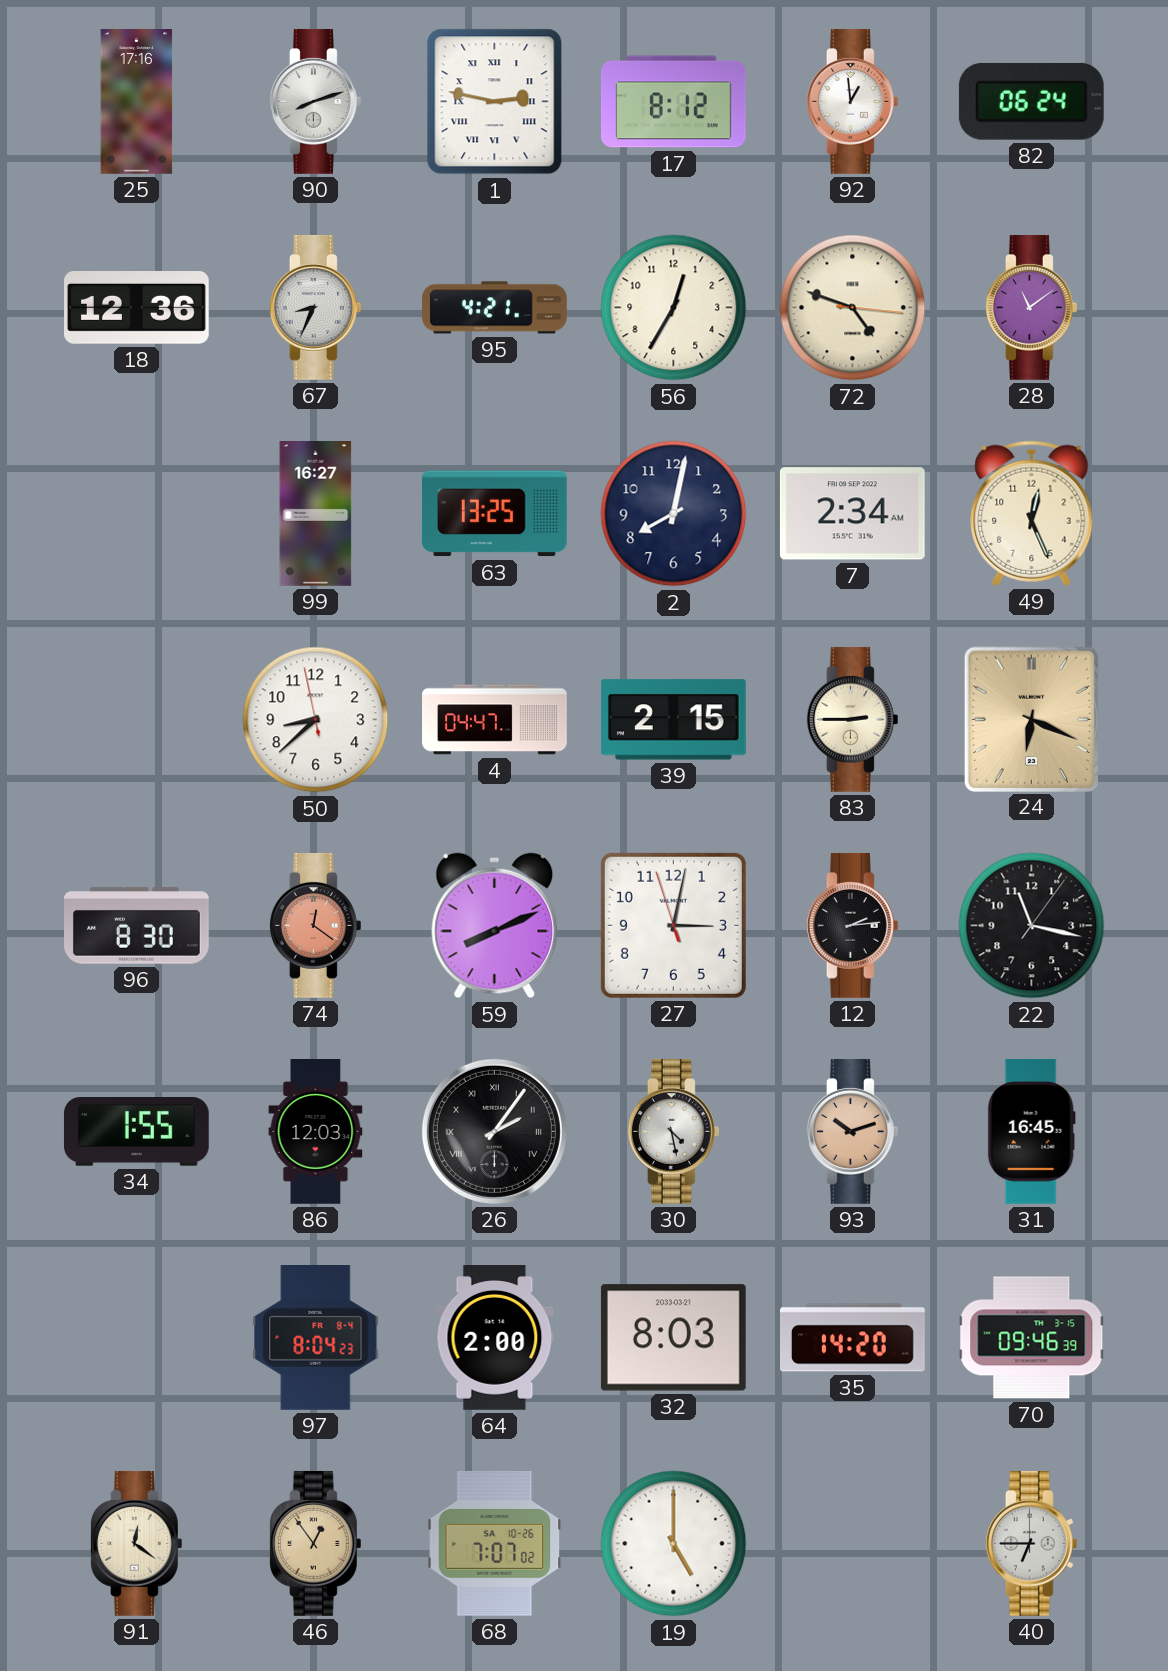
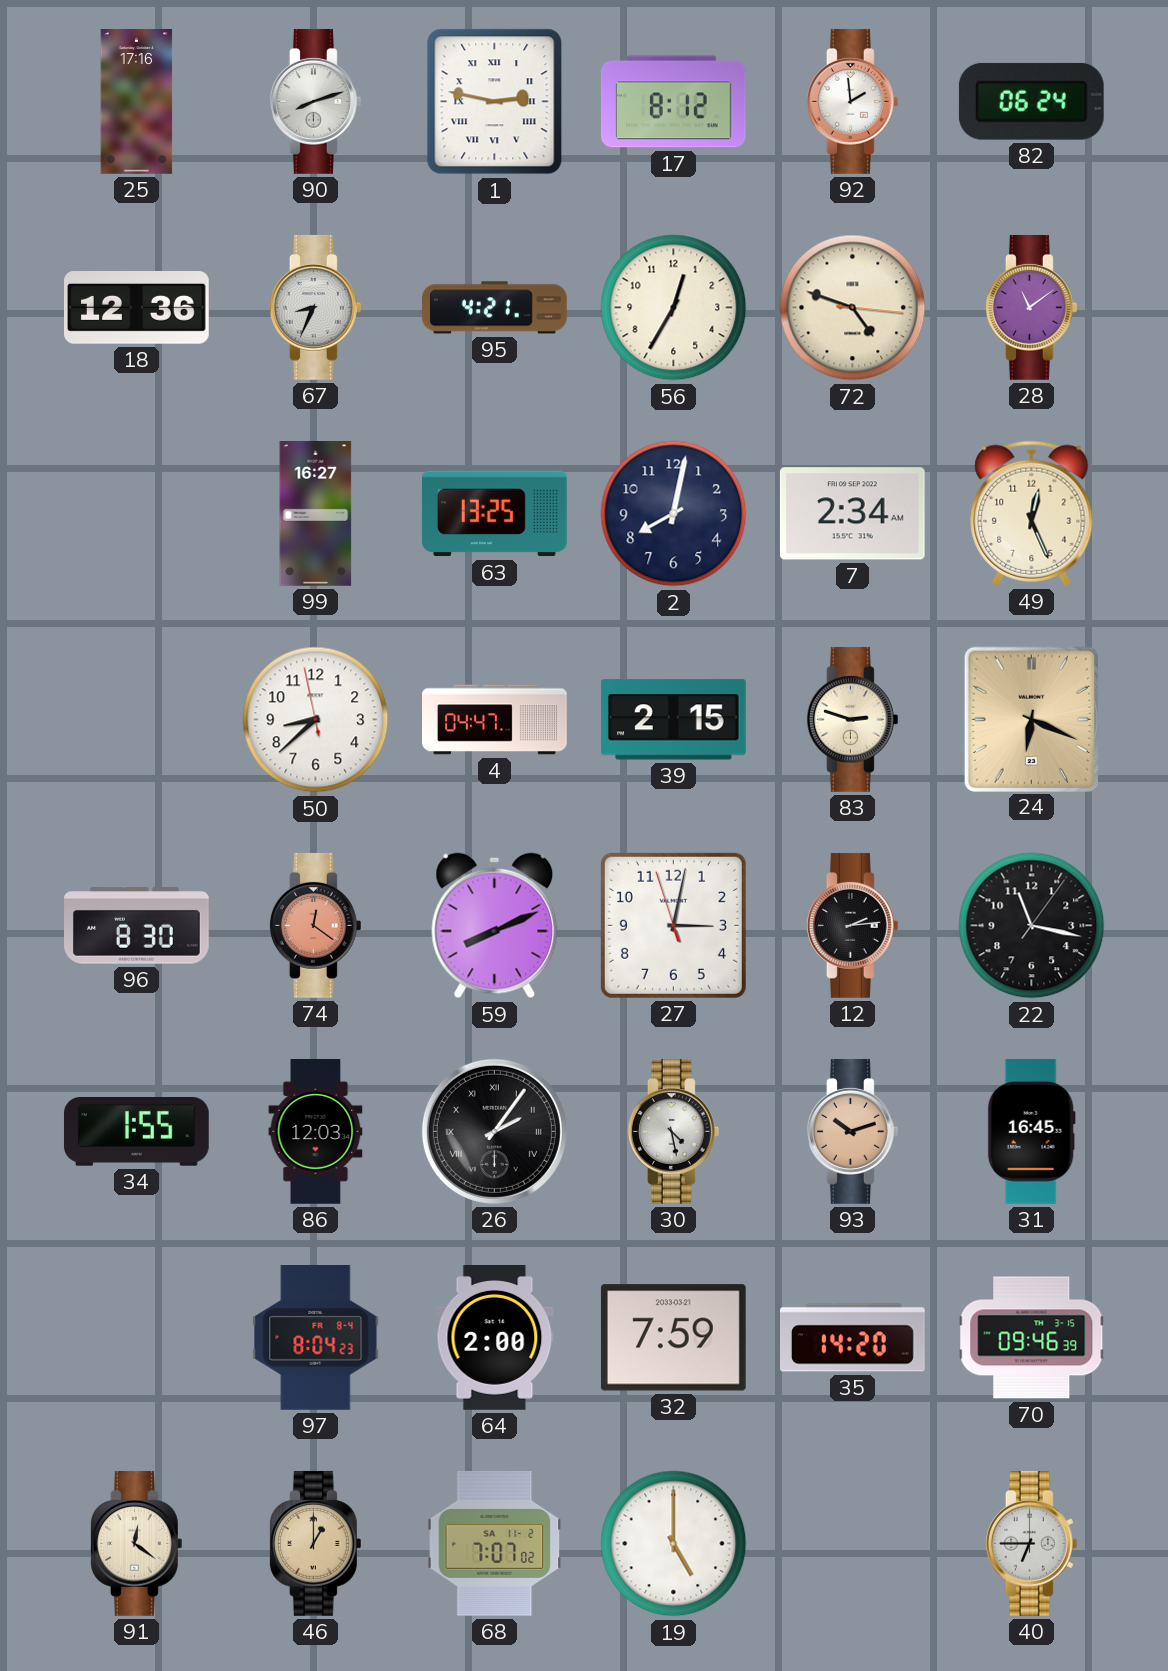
92: 12:59 -> 1:59 (852, 101)
83: 2:45 -> 2:48 (852, 719)
32: 8:03 -> 7:59 (673, 1338)
46: 12:54 -> 1:00 (315, 1543)
68 date: SA 10-26 -> SA 11-2 (495, 1544)
